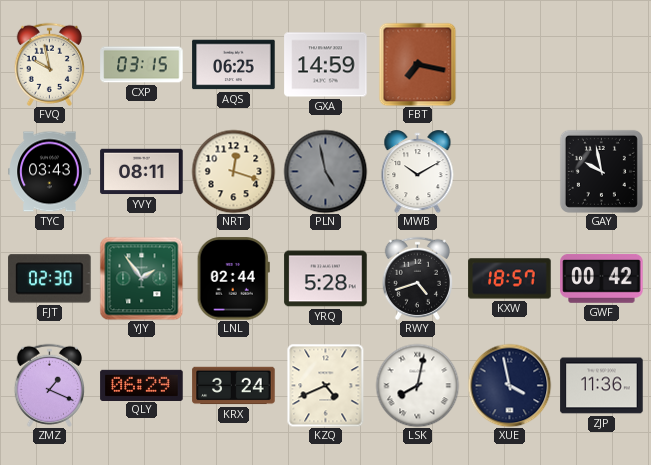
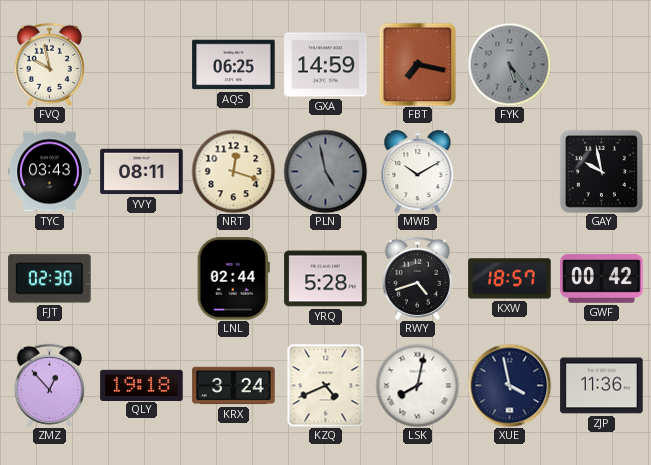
CXP: 03:15 -> none (142, 65)
FYK: none -> 5:24 (509, 64)
YJY: 1:54 -> none (141, 278)
ZMZ: 1:19 -> 12:53 (49, 385)
QLY: 06:29 -> 19:18 (142, 385)
